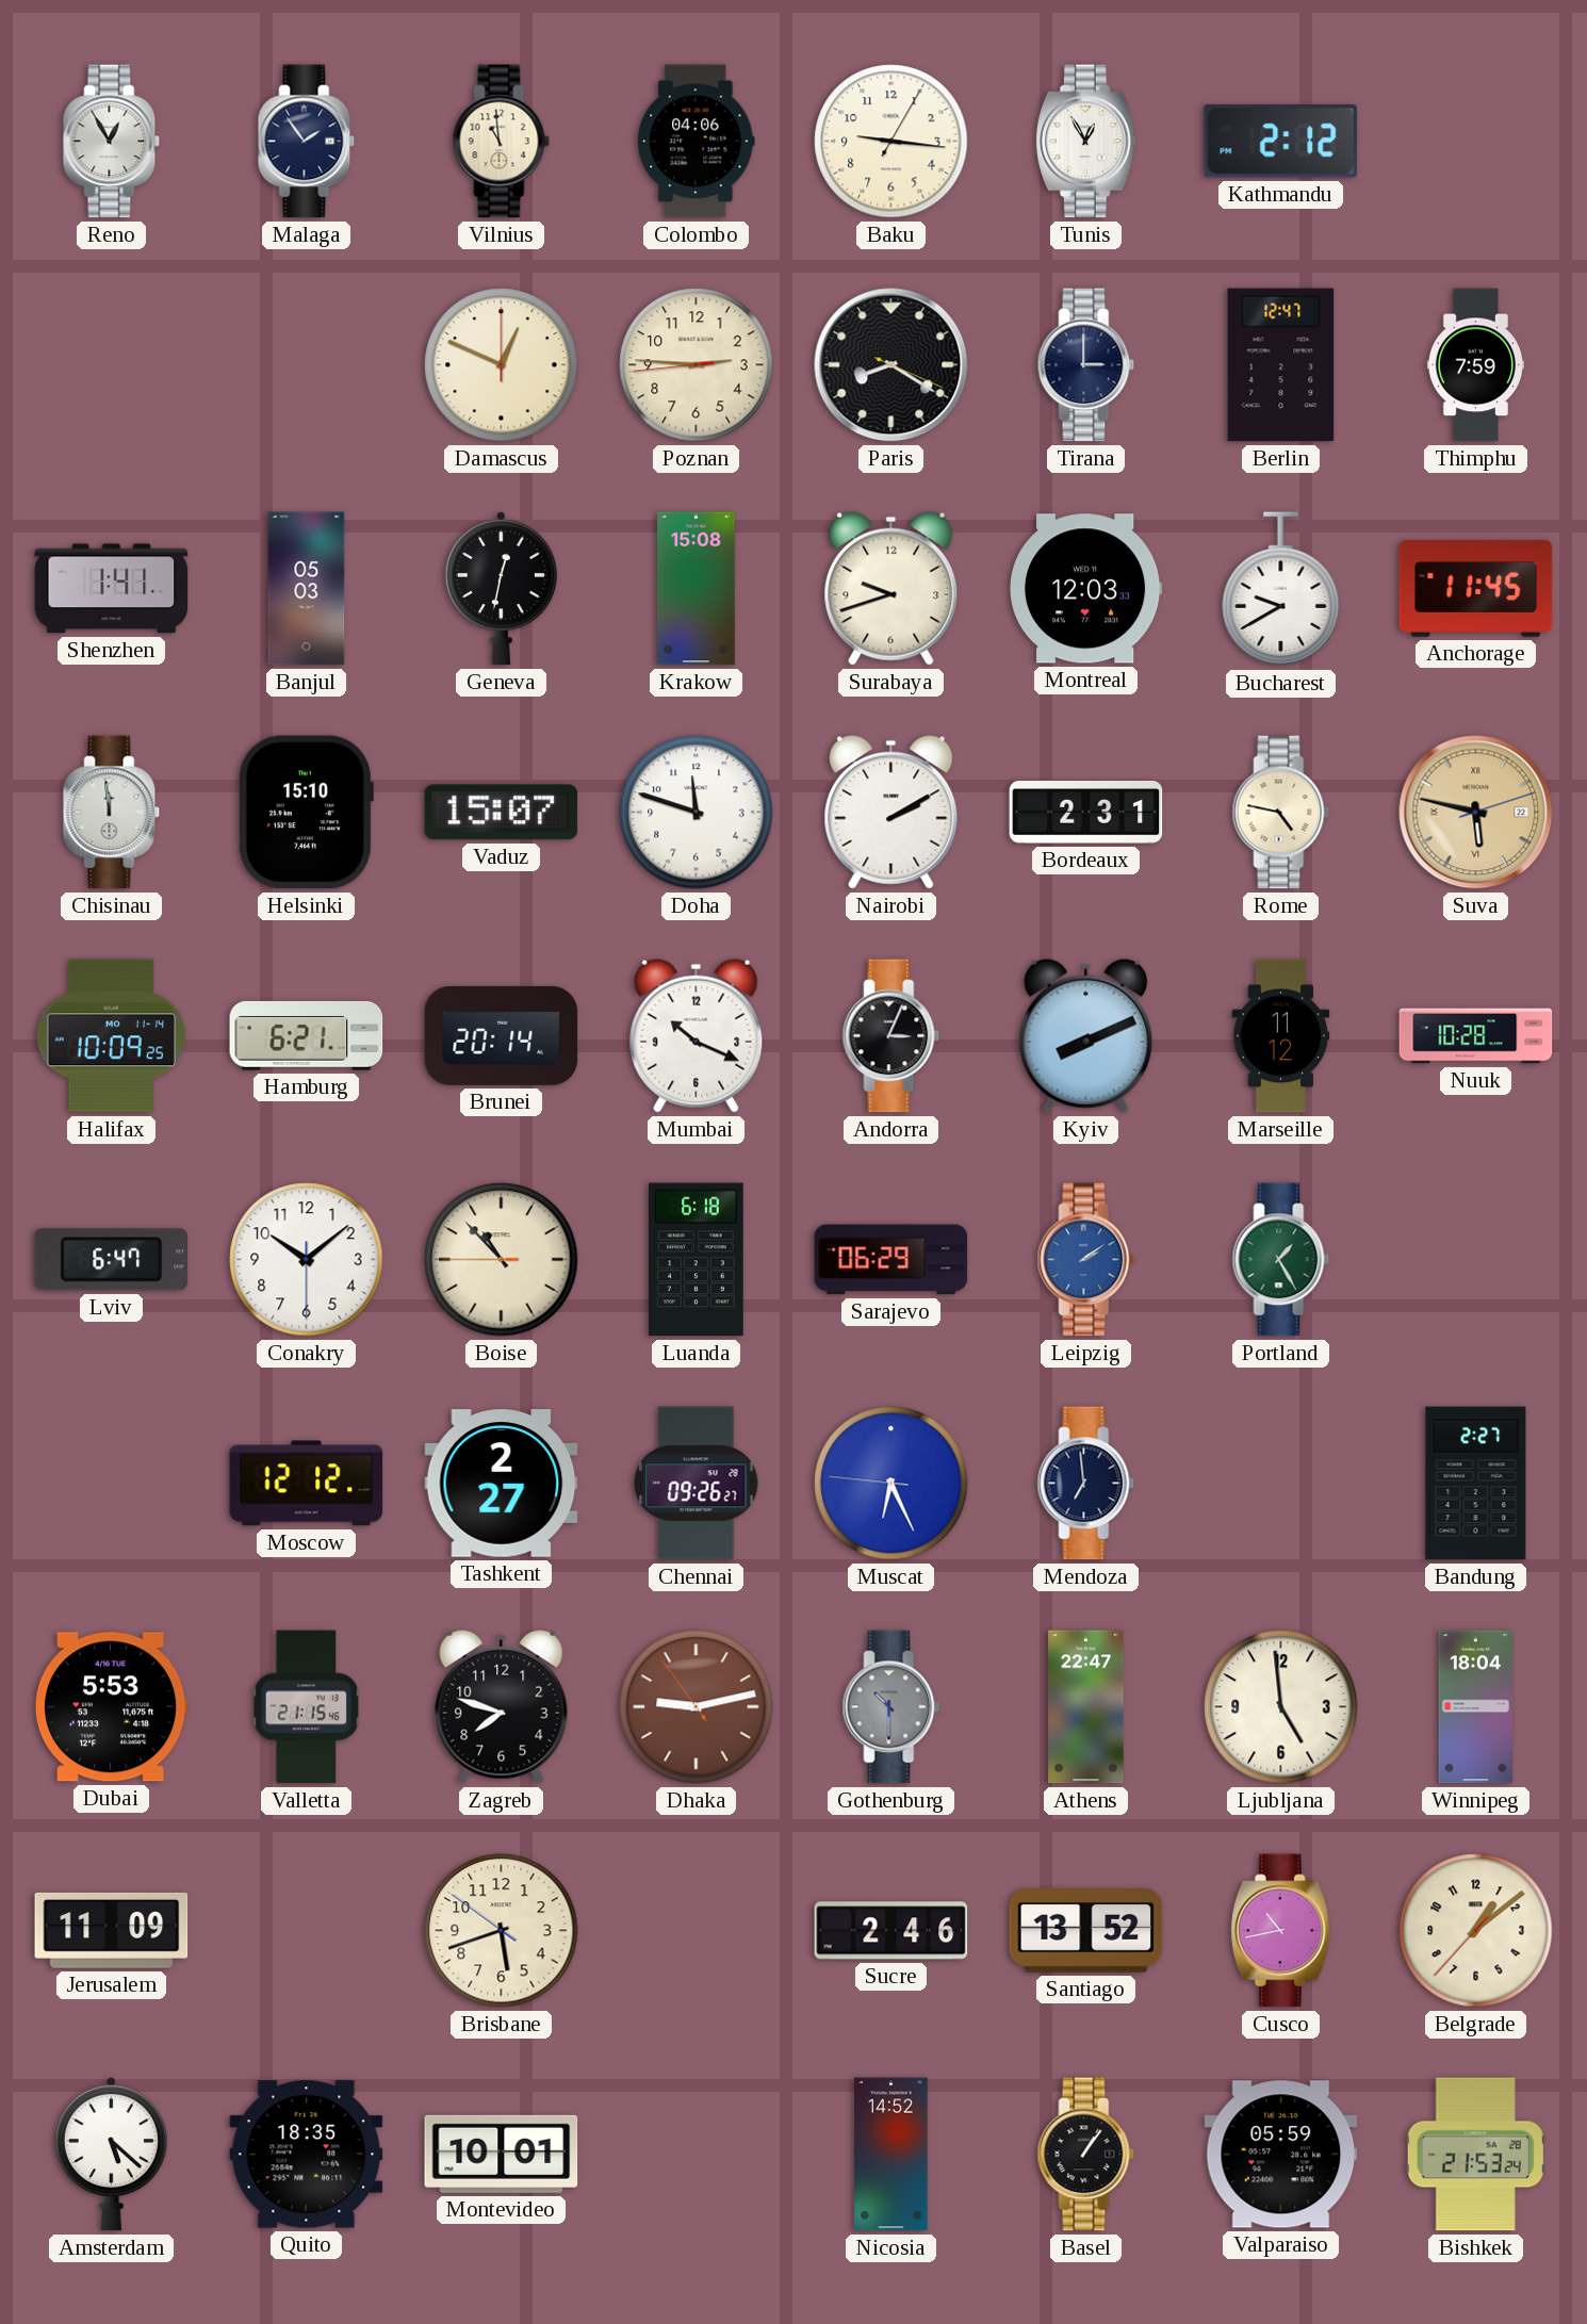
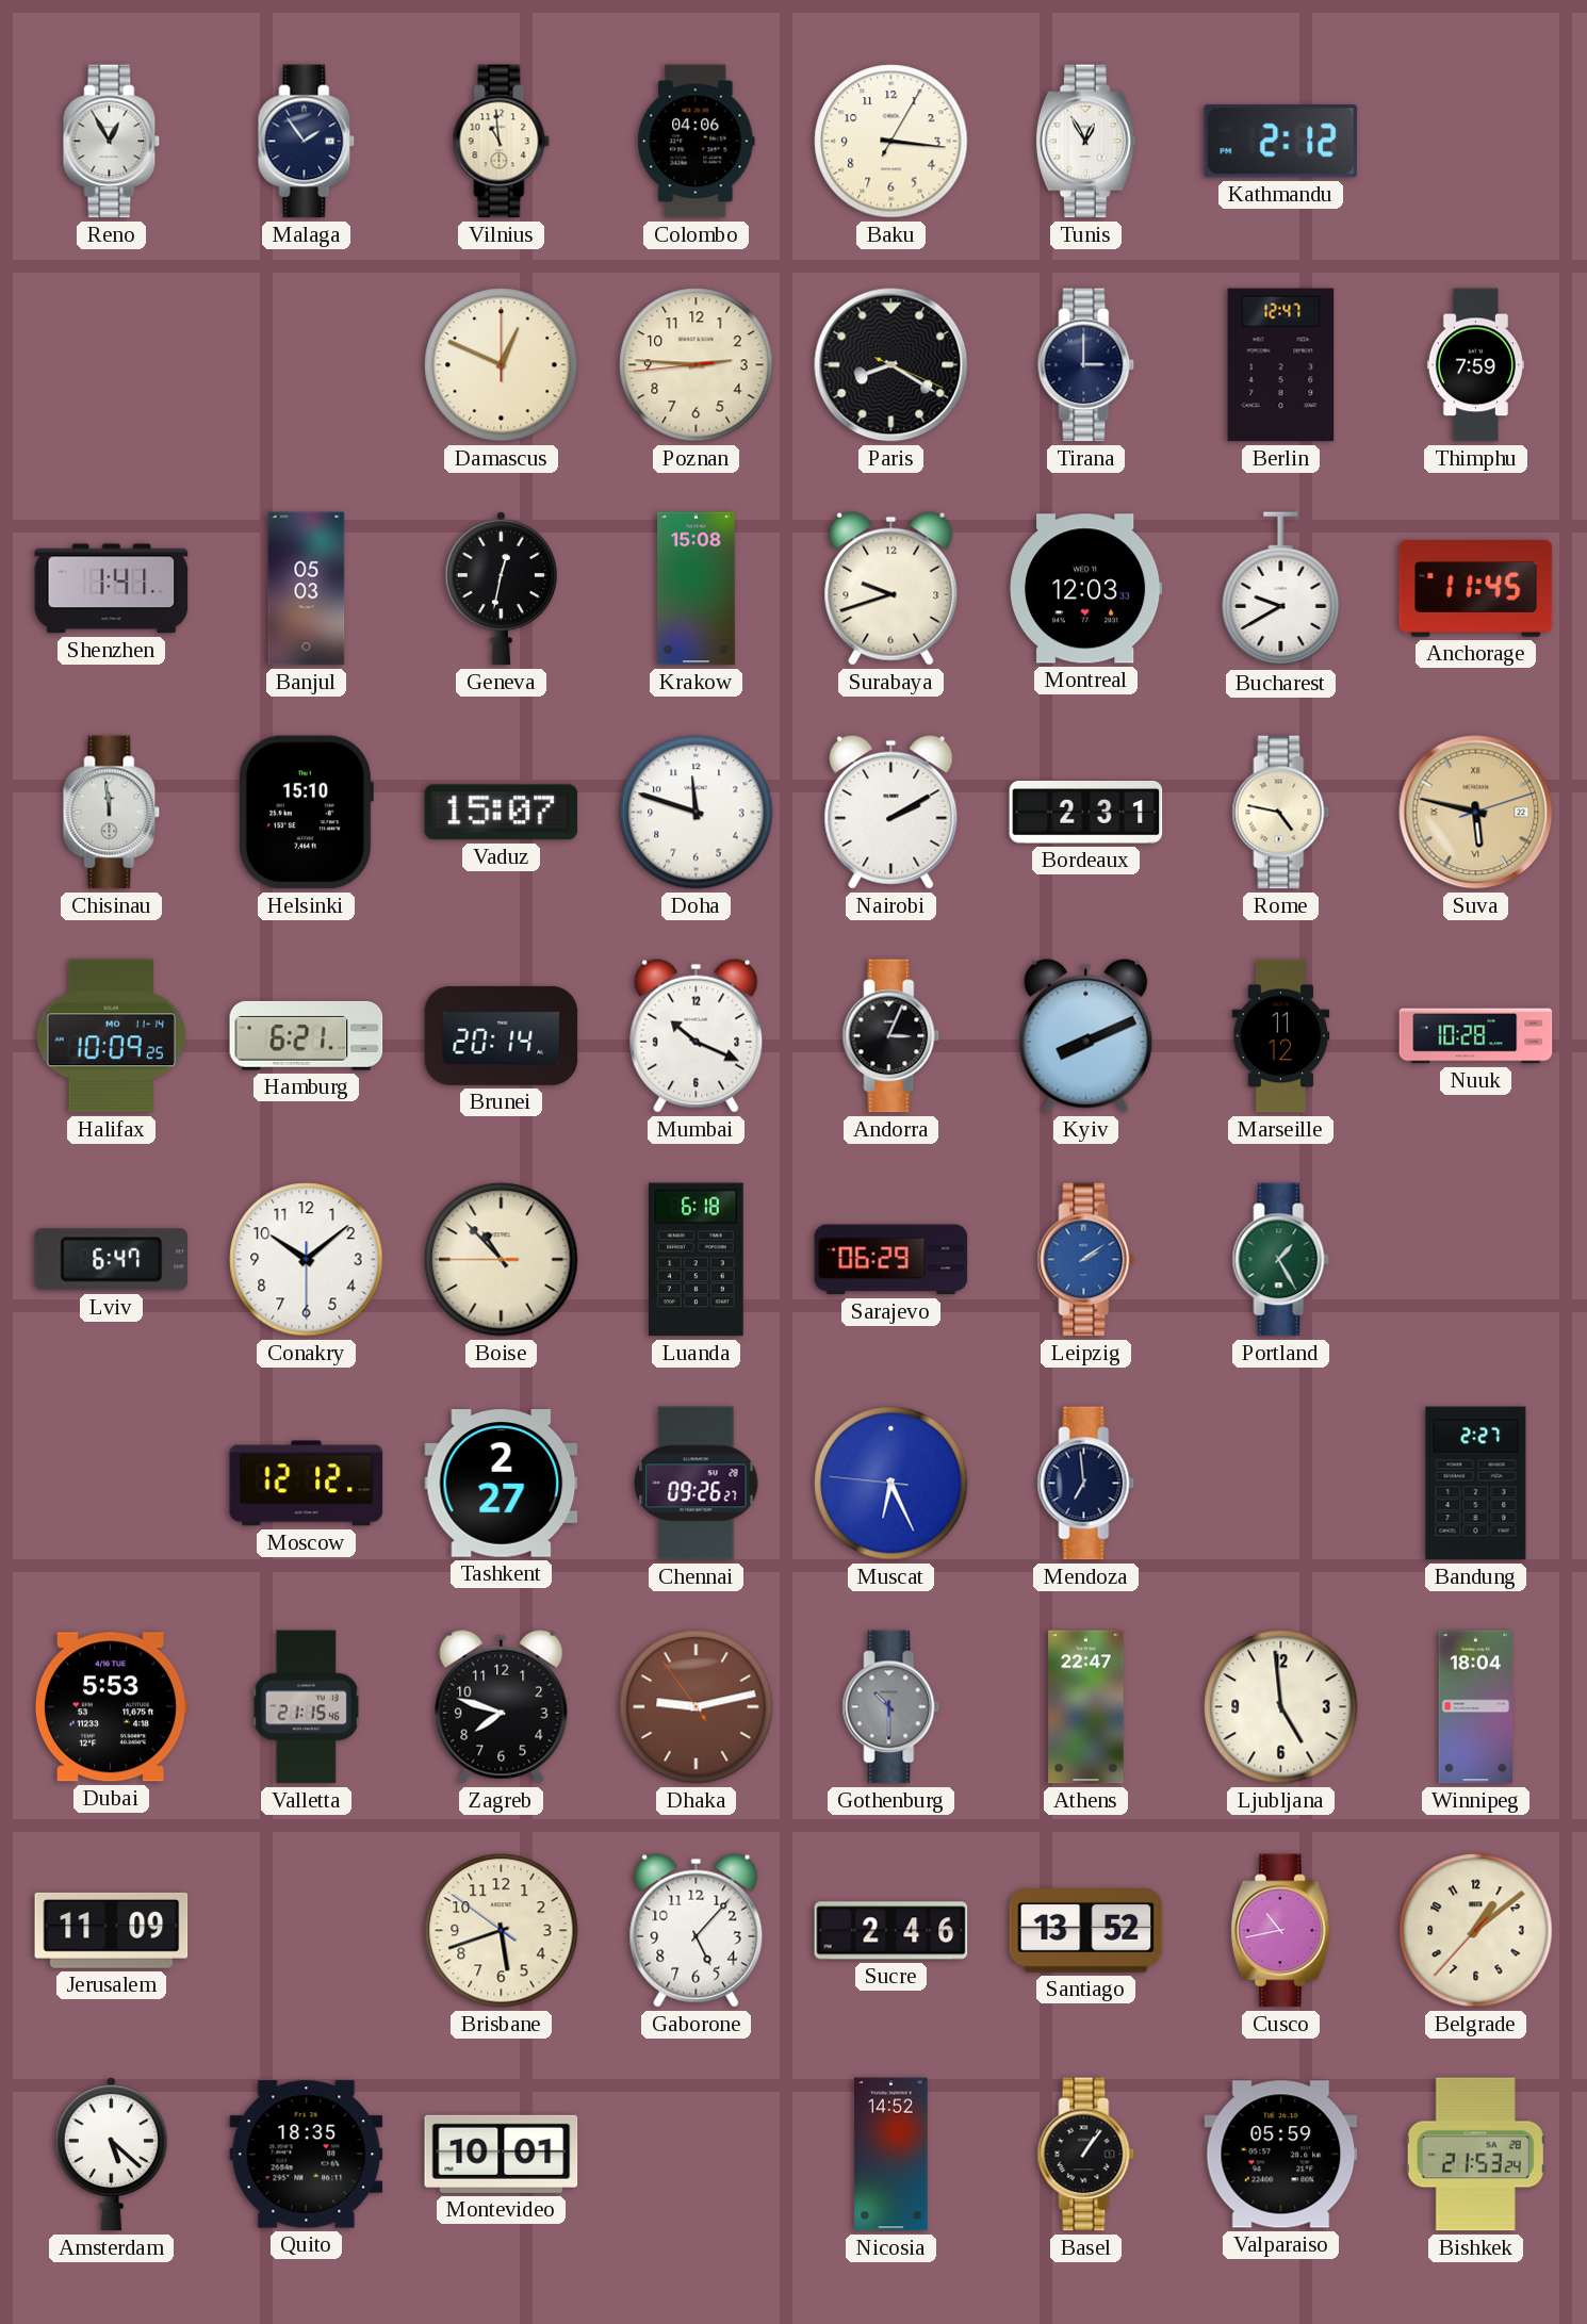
Baku: 9:16 -> 3:16 (891, 142)
Gaborone: none -> 5:07 (697, 1930)
